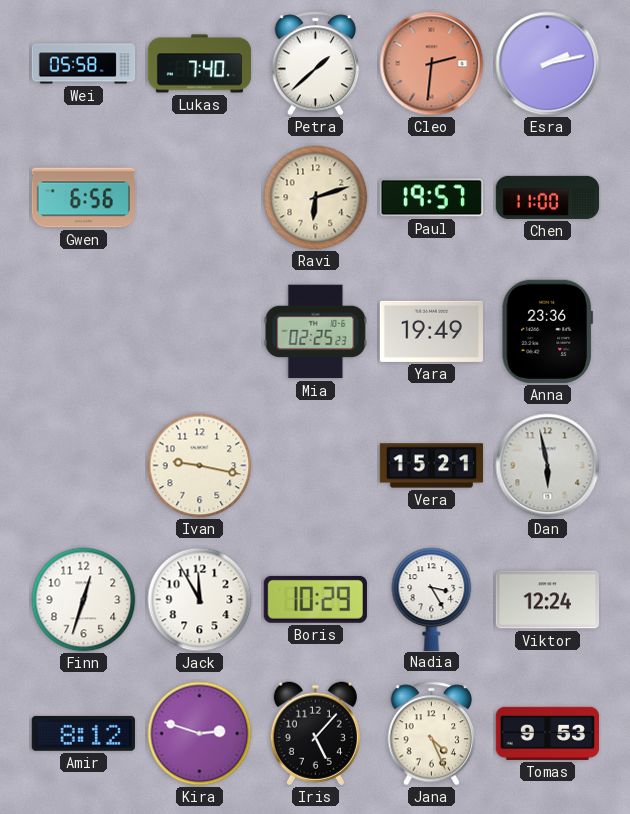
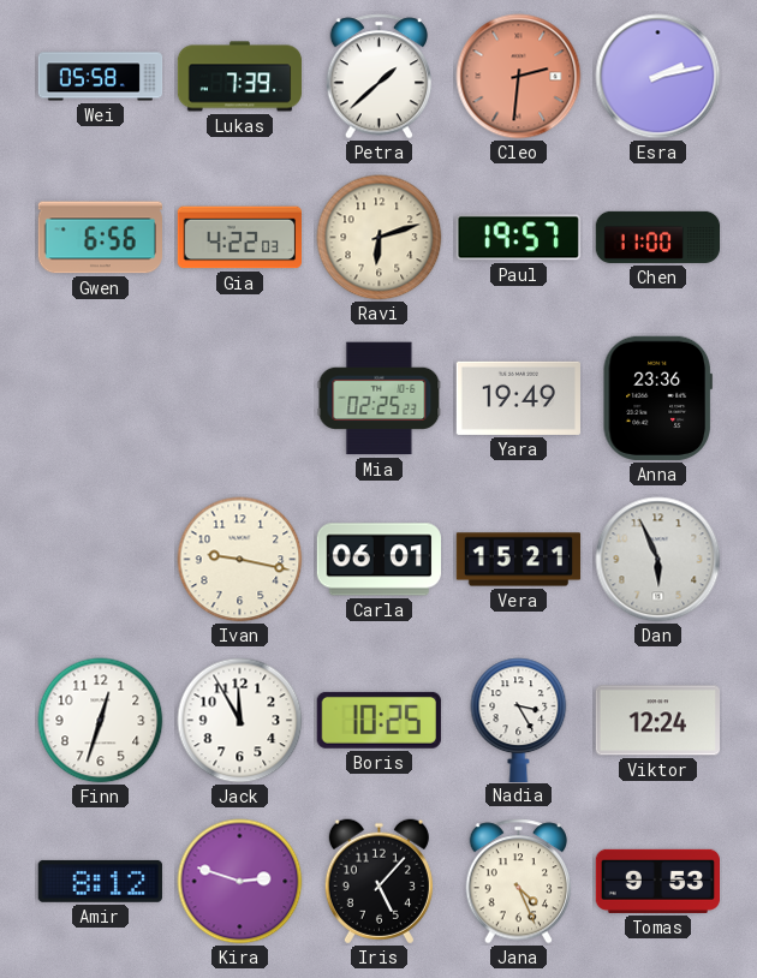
Lukas: 7:40 -> 7:39 (240, 77)
Gia: none -> 4:22 (239, 238)
Carla: none -> 06:01 (378, 560)
Dan: 5:58 -> 5:56 (658, 560)
Boris: 10:29 -> 10:25 (378, 720)
